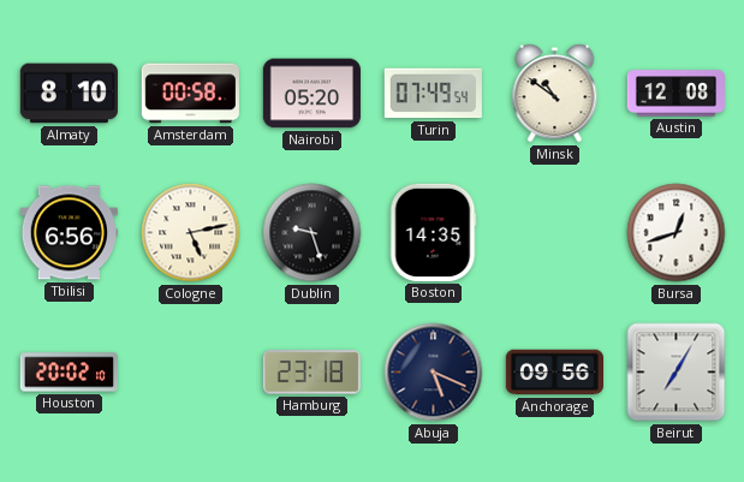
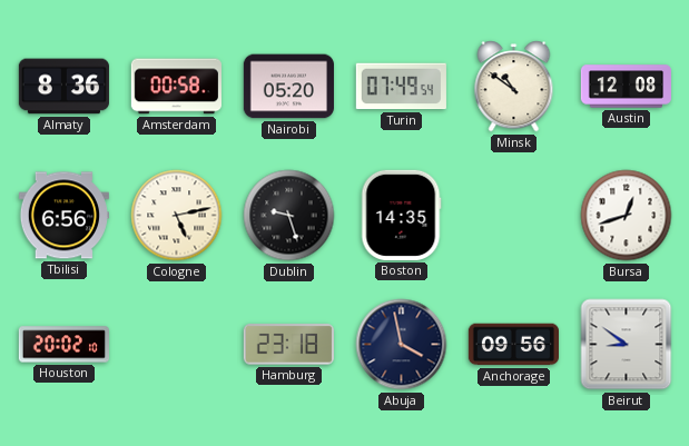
Almaty: 8:10 -> 8:36 (63, 87)
Abuja: 5:19 -> 3:58 (402, 345)
Beirut: 7:05 -> 8:51 (627, 345)
